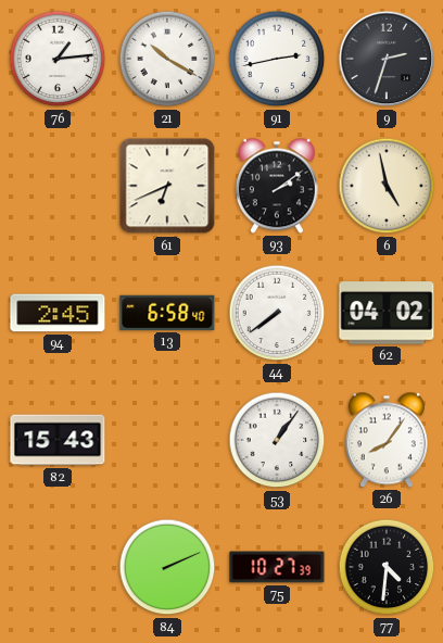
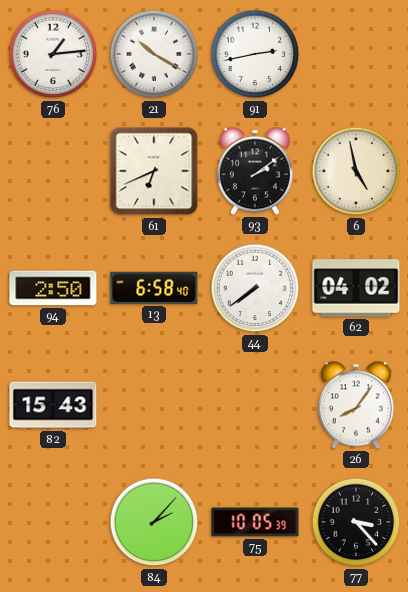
9: 2:33 -> none (387, 59)
94: 2:45 -> 2:50 (53, 288)
53: 1:06 -> none (277, 440)
84: 2:11 -> 2:07 (154, 522)
75: 10:27 -> 10:05 (255, 522)
77: 4:31 -> 3:23 (356, 522)
